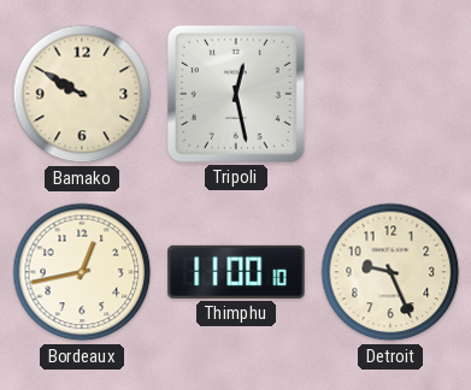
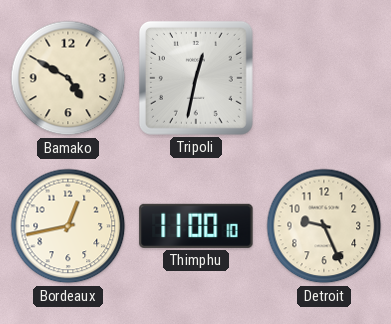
Bamako: 9:50 -> 4:50 (68, 78)
Tripoli: 12:28 -> 12:32 (196, 78)
